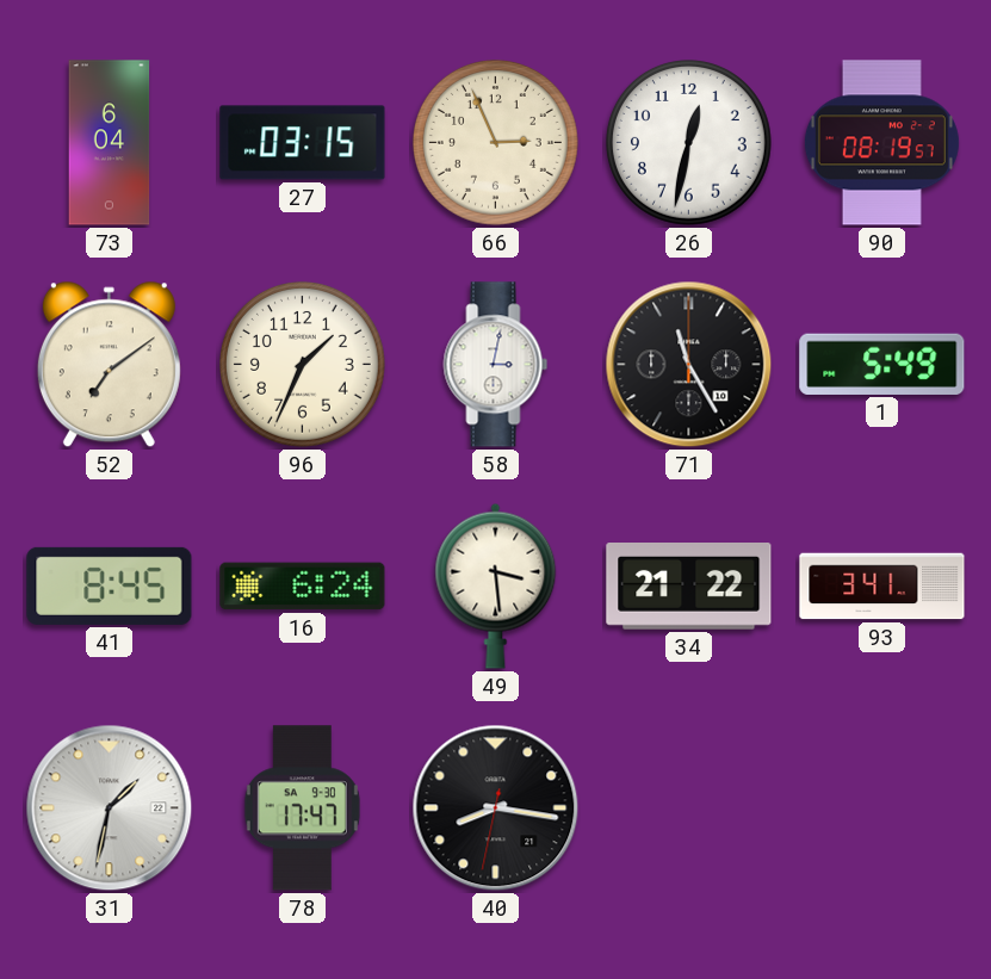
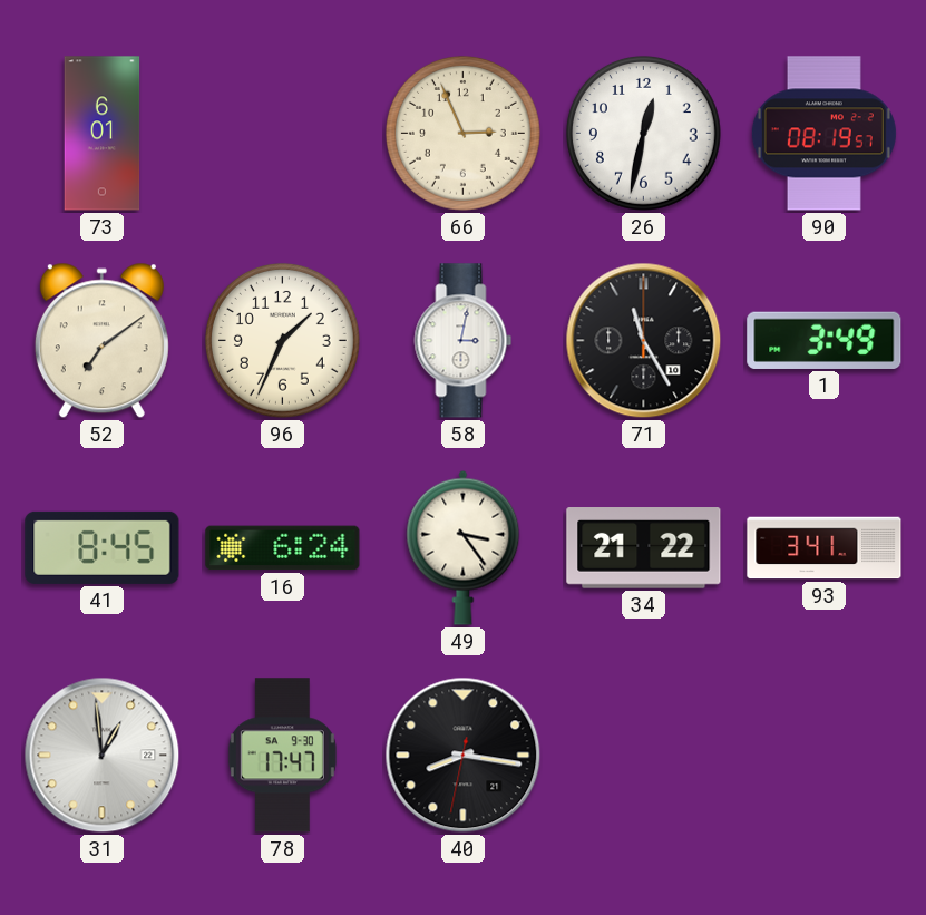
73: 6:04 -> 6:01 (103, 134)
27: 03:15 -> none (303, 143)
1: 5:49 -> 3:49 (825, 340)
49: 3:29 -> 3:24 (464, 547)
31: 1:32 -> 12:59 (103, 756)
